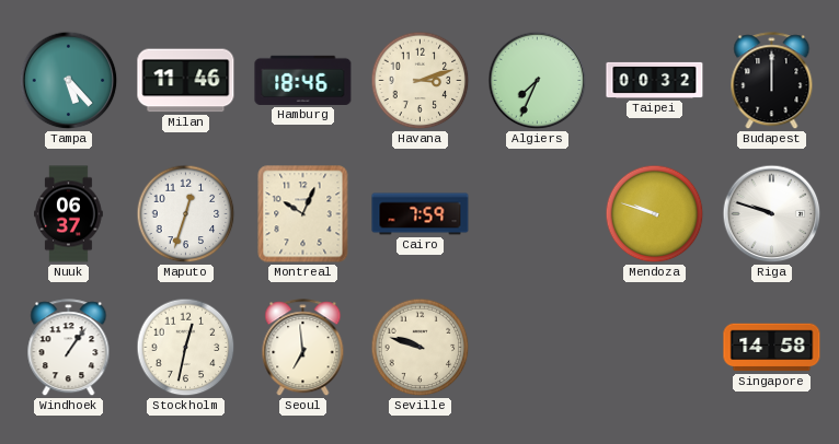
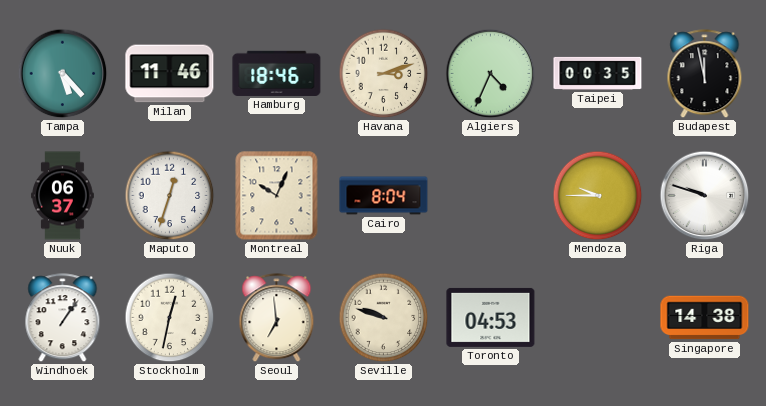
Algiers: 7:34 -> 4:34 (491, 74)
Taipei: 00:32 -> 00:35 (598, 73)
Budapest: 12:00 -> 11:58 (705, 74)
Cairo: 7:59 -> 8:04 (384, 196)
Mendoza: 9:48 -> 9:45 (598, 196)
Toronto: none -> 04:53 (491, 317)
Singapore: 14:58 -> 14:38 (705, 318)
